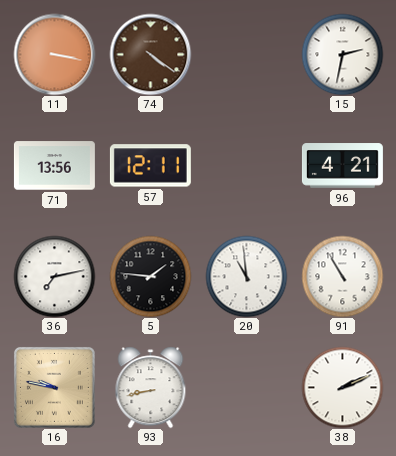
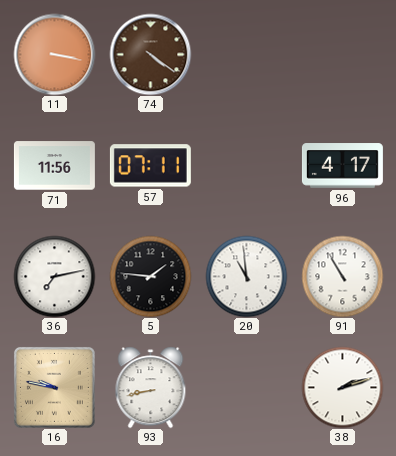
15: 2:32 -> none (342, 54)
71: 13:56 -> 11:56 (54, 166)
57: 12:11 -> 07:11 (150, 166)
96: 4:21 -> 4:17 (342, 166)
38: 2:11 -> 2:12 (342, 387)
